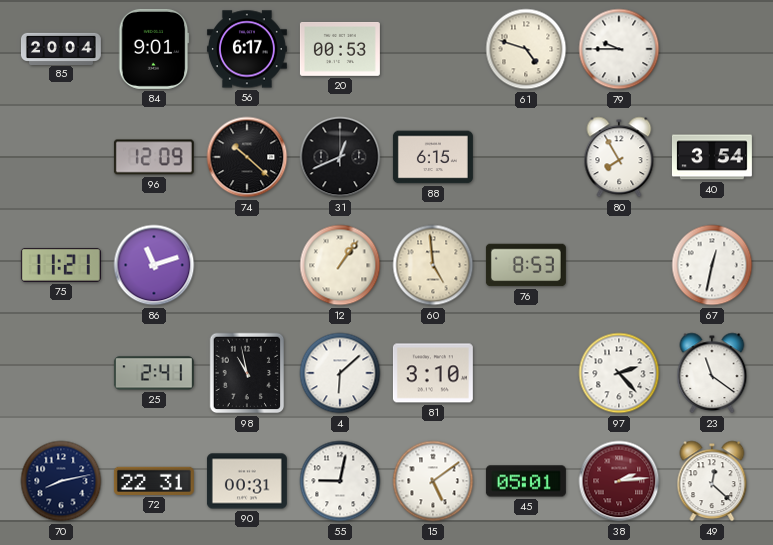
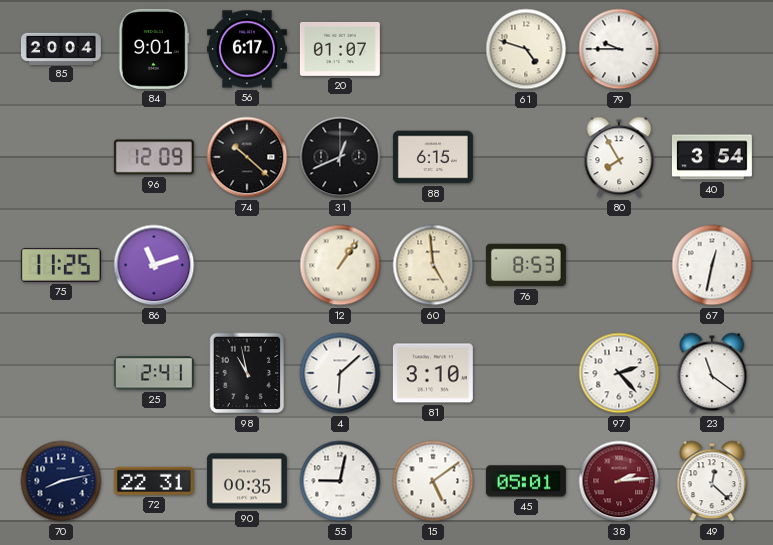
20: 00:53 -> 01:07 (340, 49)
75: 11:21 -> 11:25 (61, 265)
90: 00:31 -> 00:35 (247, 481)
